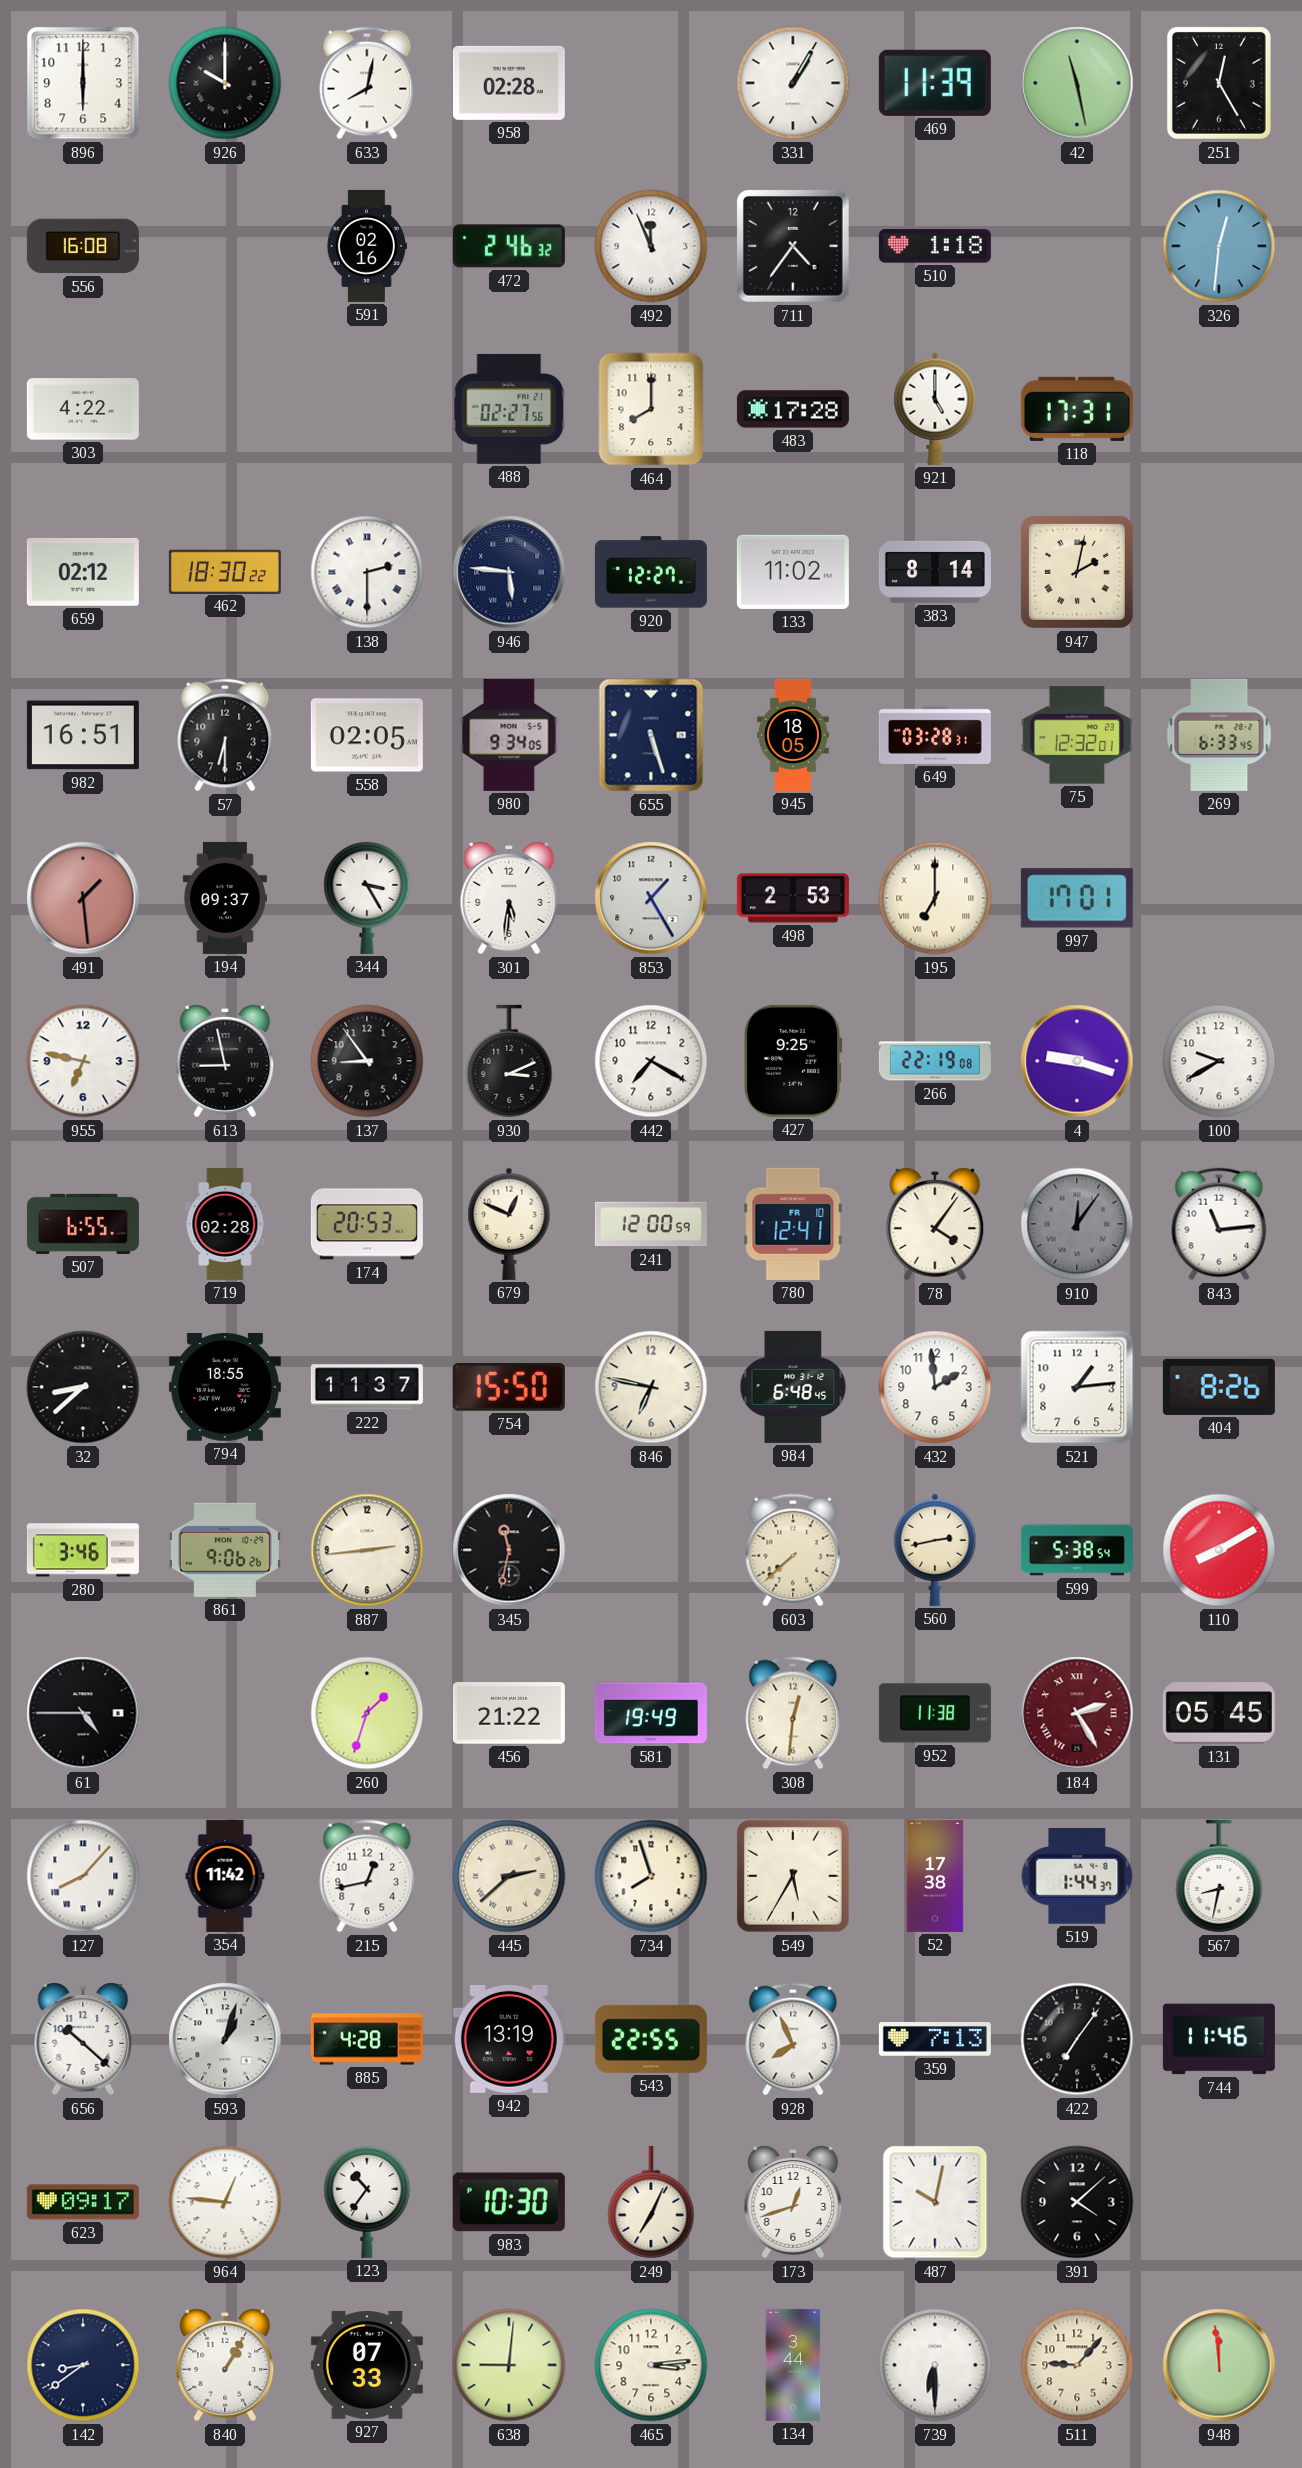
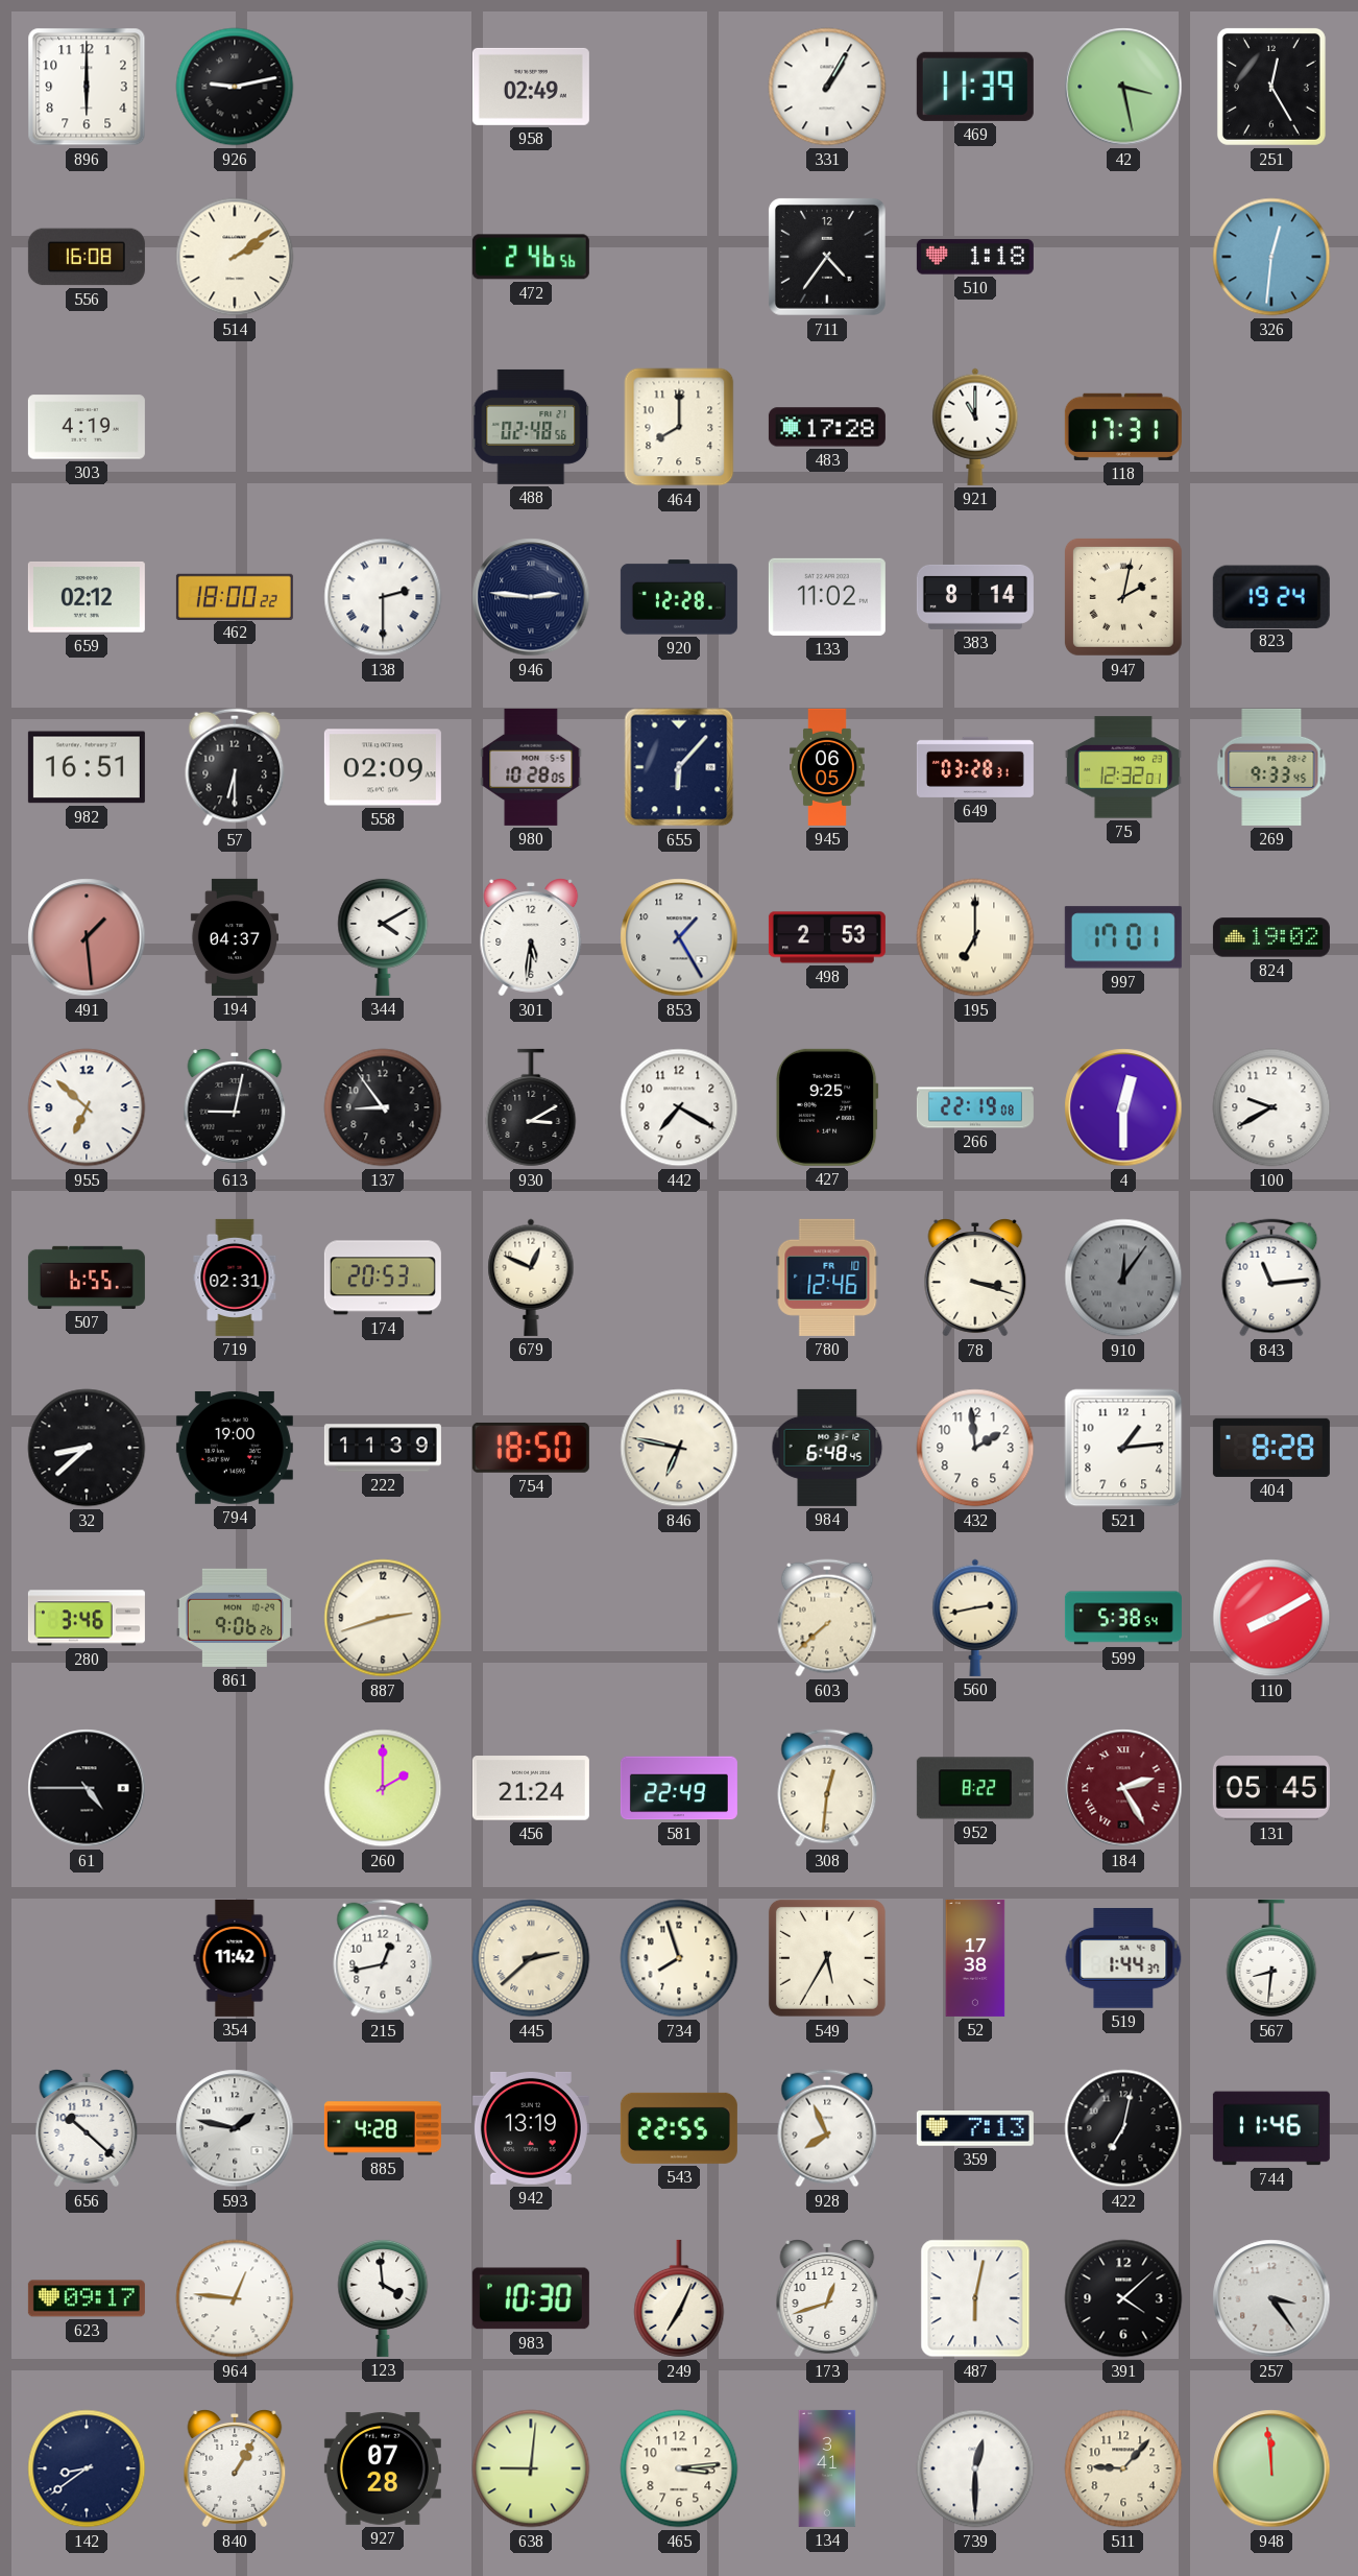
926: 10:00 -> 9:13 (235, 87)
633: 8:02 -> none (367, 83)
958: 02:28 -> 02:49 (531, 87)
42: 11:28 -> 3:28 (1123, 87)
514: none -> 2:09 (235, 257)
591: 02:16 -> none (366, 246)
472: 2:46:32 -> 2:46:56 (531, 257)
492: 11:56 -> none (651, 246)
303: 4:22 -> 4:19 (87, 427)
488: 02:27 -> 02:48 (531, 427)
921: 5:00 -> 11:00 (975, 427)
462: 18:30 -> 18:00 (235, 596)
946: 5:46 -> 2:46 (531, 597)
920: 12:27 -> 12:28 (679, 597)
823: none -> 19:24 (1271, 596)
558: 02:05 -> 02:09 (383, 767)
980: 9:34 -> 10:28 (531, 767)
655: 5:27 -> 6:07 (679, 767)
945: 18:05 -> 06:05 (828, 767)
269: 6:33 -> 9:33 (1271, 767)
194: 09:37 -> 04:37 (235, 937)
344: 3:25 -> 4:10 (383, 936)
824: none -> 19:02 (1271, 937)
955: 6:47 -> 6:52 (87, 1107)
613: 8:58 -> 9:02 (235, 1107)
930: 3:11 -> 3:10 (531, 1107)
4: 9:18 -> 12:30 (1123, 1107)
719: 02:28 -> 02:31 (235, 1278)
241: 12:00 -> none (651, 1224)
780: 12:41 -> 12:46 (827, 1278)
78: 4:06 -> 3:18 (975, 1278)
794: 18:55 -> 19:00 (235, 1448)
222: 11:37 -> 11:39 (383, 1448)
754: 15:50 -> 18:50 (531, 1448)
404: 8:26 -> 8:28 (1271, 1448)
887: 2:44 -> 2:42 (383, 1618)
345: 11:32 -> none (509, 1550)
260: 1:33 -> 2:00 (383, 1788)
456: 21:22 -> 21:24 (531, 1788)
581: 19:49 -> 22:49 (679, 1788)
952: 11:38 -> 8:22 (975, 1788)
127: 8:07 -> none (83, 1876)
567: 8:32 -> 8:31 (1271, 1958)
593: 1:03 -> 1:47 (235, 2128)
422: 7:06 -> 7:02 (1123, 2128)
123: 10:36 -> 3:59 (383, 2297)
487: 10:02 -> 6:02 (975, 2298)
257: none -> 3:24 (1271, 2298)
927: 07:33 -> 07:28 (383, 2468)
134: 3:44 -> 3:41 (827, 2468)
739: 6:30 -> 12:30 (975, 2468)
